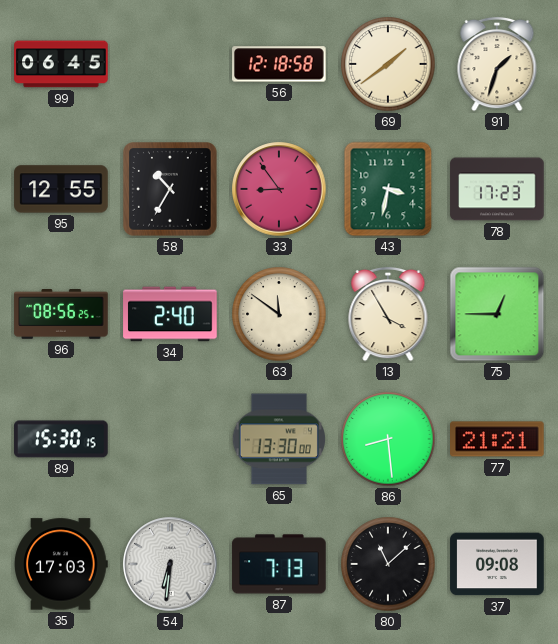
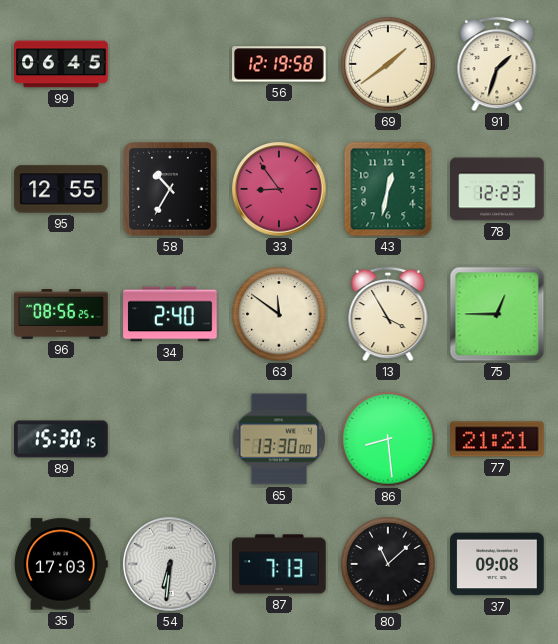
56: 12:18 -> 12:19 (279, 64)
43: 3:32 -> 12:32 (388, 189)
78: 17:23 -> 12:23 (497, 189)
